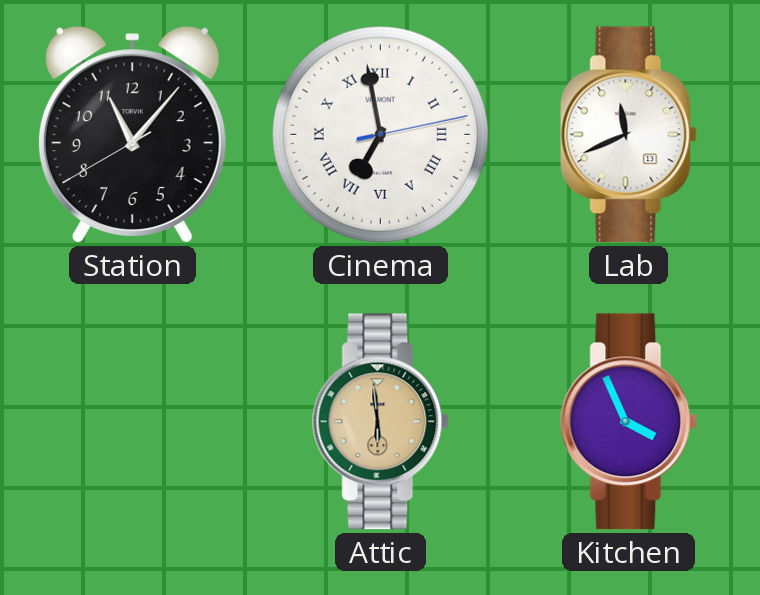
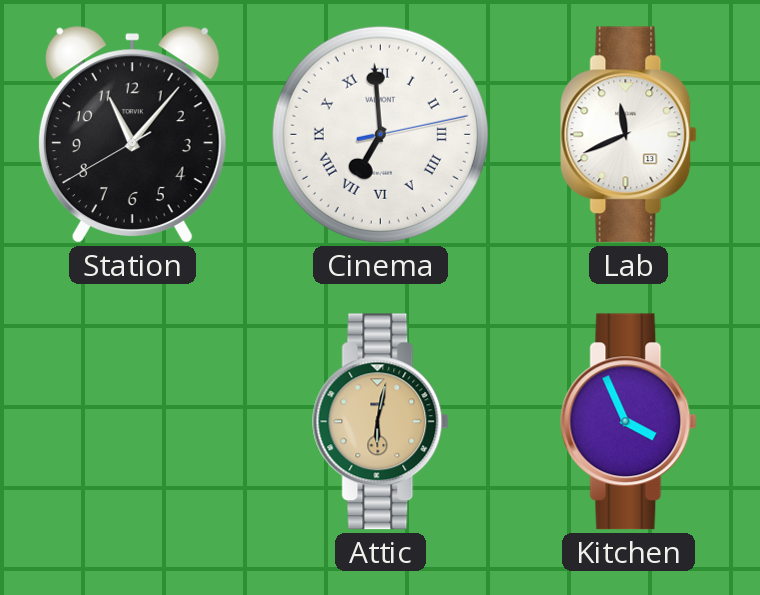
Cinema: 6:58 -> 6:59 (380, 134)
Attic: 5:59 -> 6:02 (381, 422)
